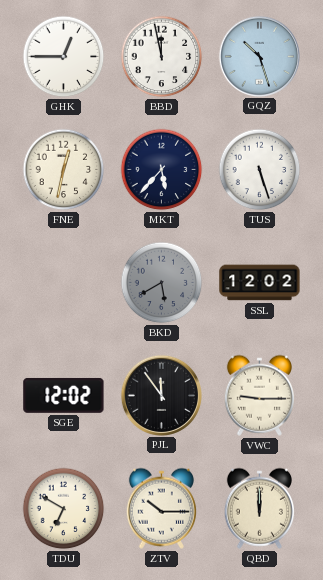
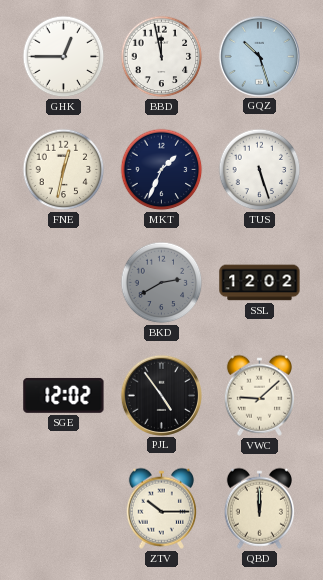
MKT: 5:37 -> 1:34 (162, 170)
BKD: 5:40 -> 2:40 (162, 283)
PJL: 11:54 -> 4:54 (161, 395)
VWC: 9:15 -> 9:08 (259, 395)
TDU: 6:50 -> none (64, 509)
